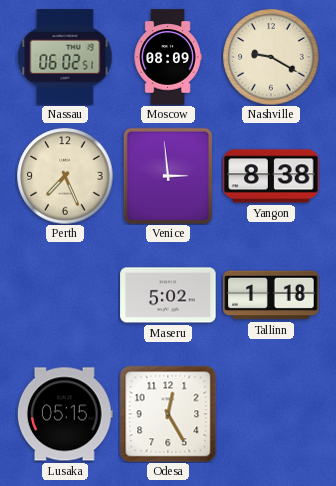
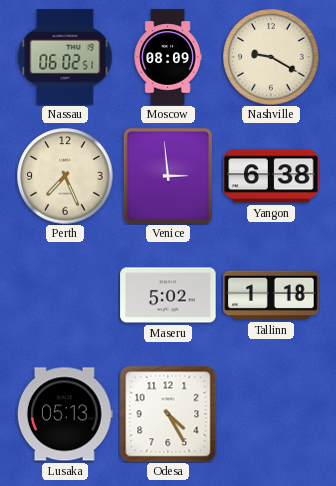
Yangon: 8:38 -> 6:38 (271, 176)
Lusaka: 05:15 -> 05:13 (65, 414)
Odesa: 12:25 -> 4:25 (168, 414)
